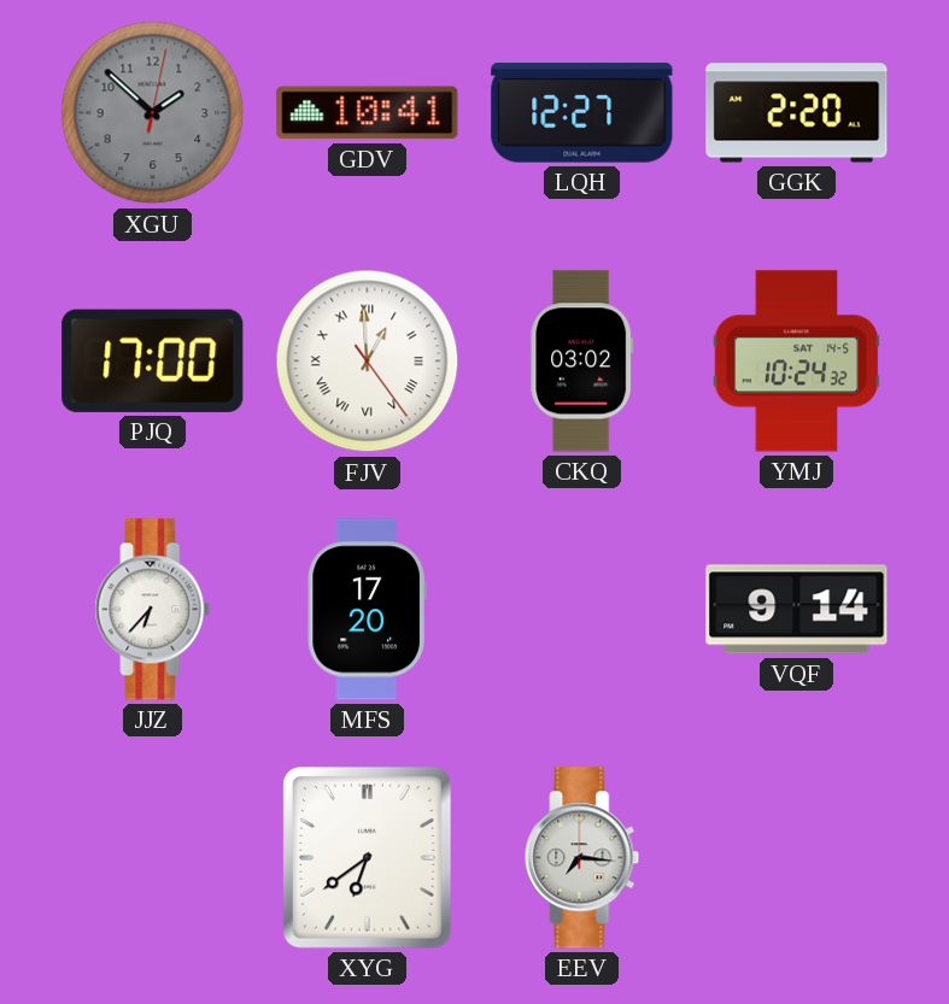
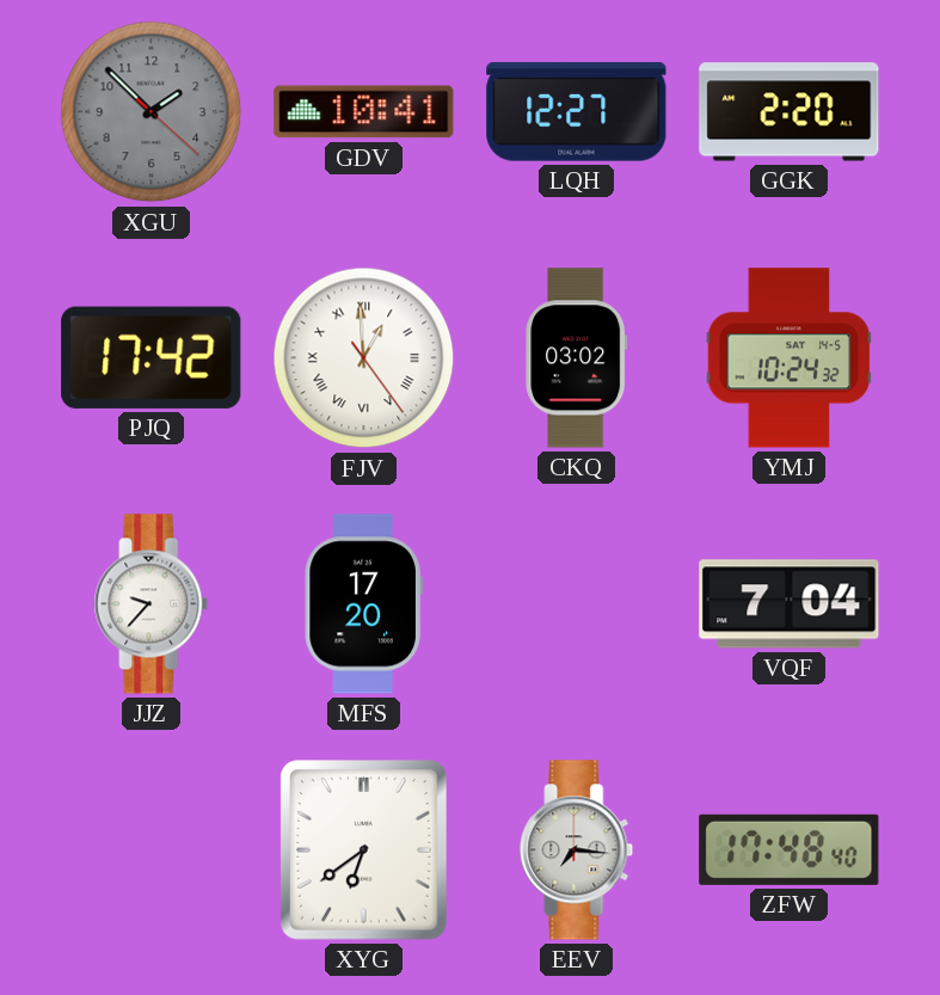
XGU: 1:52:02 -> 1:52:22 (152, 112)
PJQ: 17:00 -> 17:42 (152, 357)
JJZ: 6:37 -> 9:37 (152, 604)
VQF: 9:14 -> 7:04 (790, 604)
ZFW: none -> 17:48 (790, 849)
